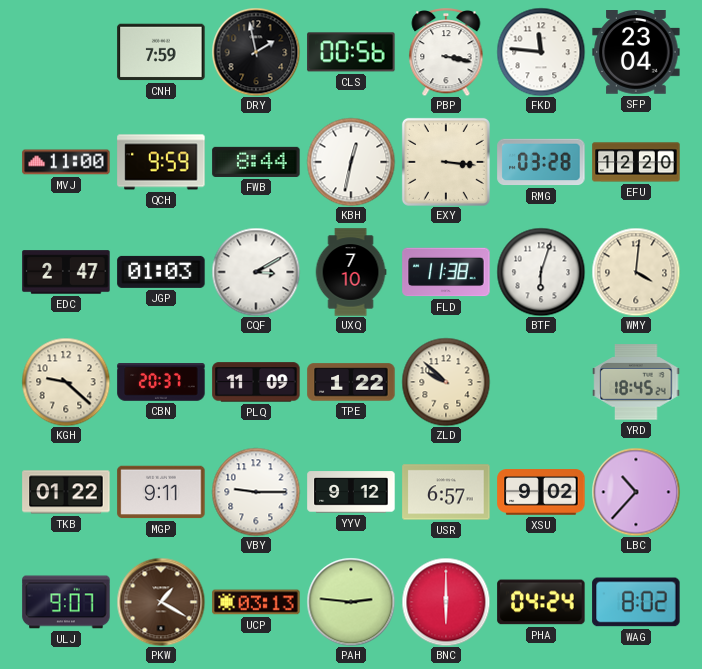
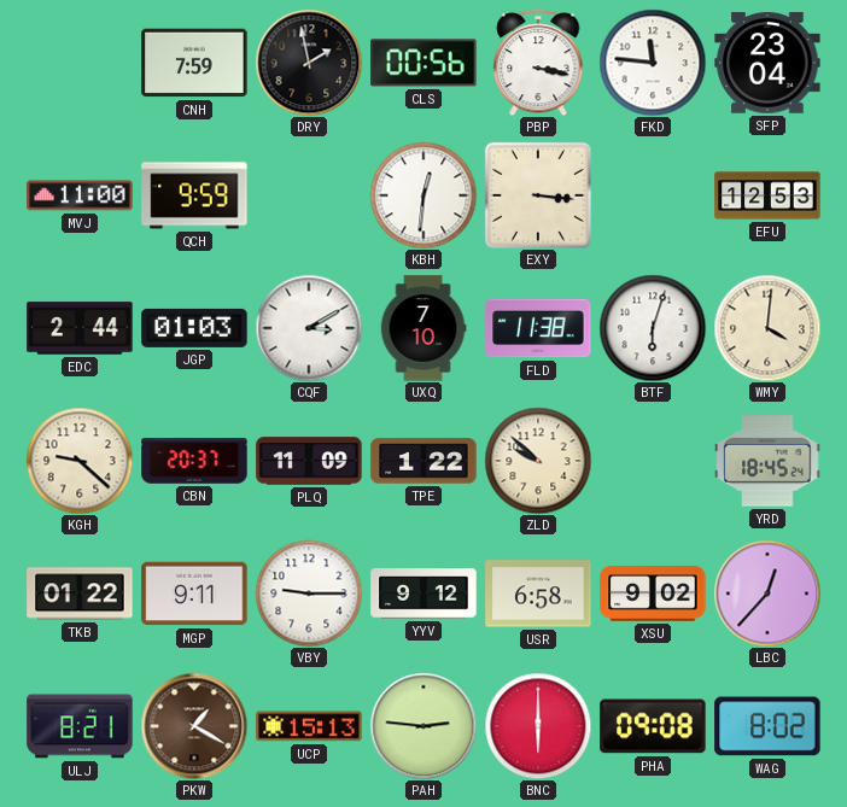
FWB: 8:44 -> none (256, 162)
KBH: 12:32 -> 12:31 (423, 195)
RMG: 03:28 -> none (541, 162)
EFU: 12:20 -> 12:53 (767, 195)
EDC: 2:47 -> 2:44 (80, 328)
USR: 6:57 -> 6:58 (538, 593)
LBC: 10:37 -> 12:37 (767, 593)
ULJ: 9:07 -> 8:21 (80, 726)
UCP: 03:13 -> 15:13 (309, 726)
PHA: 04:24 -> 09:08 (653, 726)
